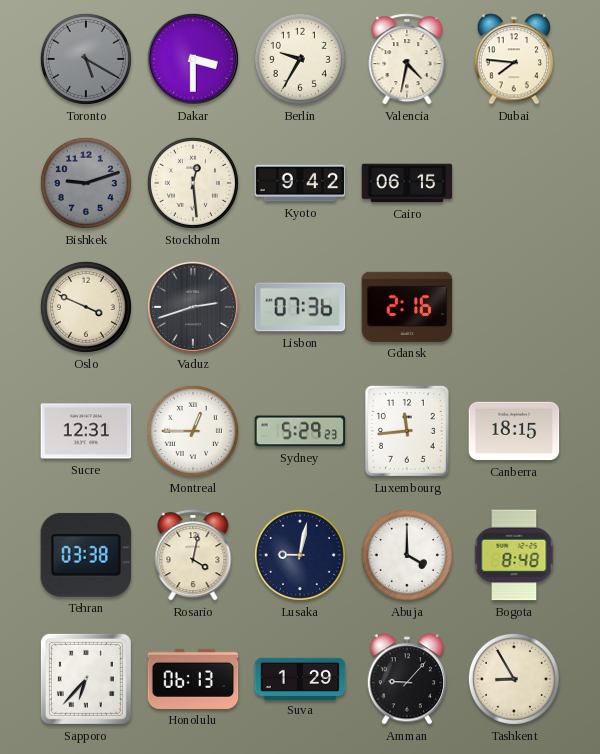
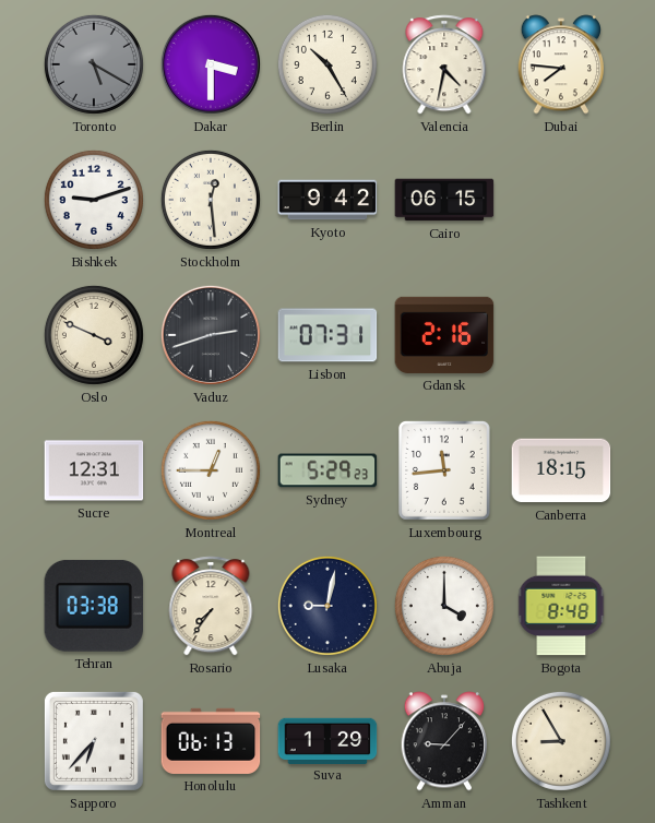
Berlin: 9:35 -> 10:25 (327, 64)
Bishkek dial: grey -> white (94, 200)
Lisbon: 07:36 -> 07:31 (327, 335)
Rosario: 4:02 -> 7:36 (211, 606)
